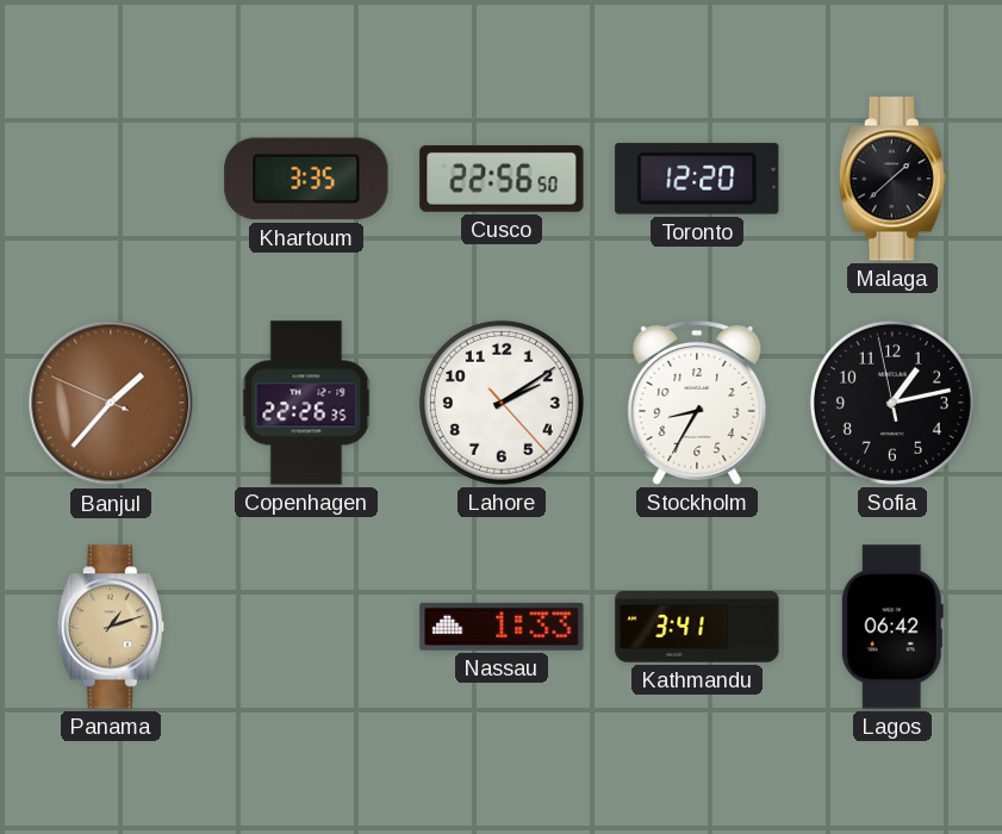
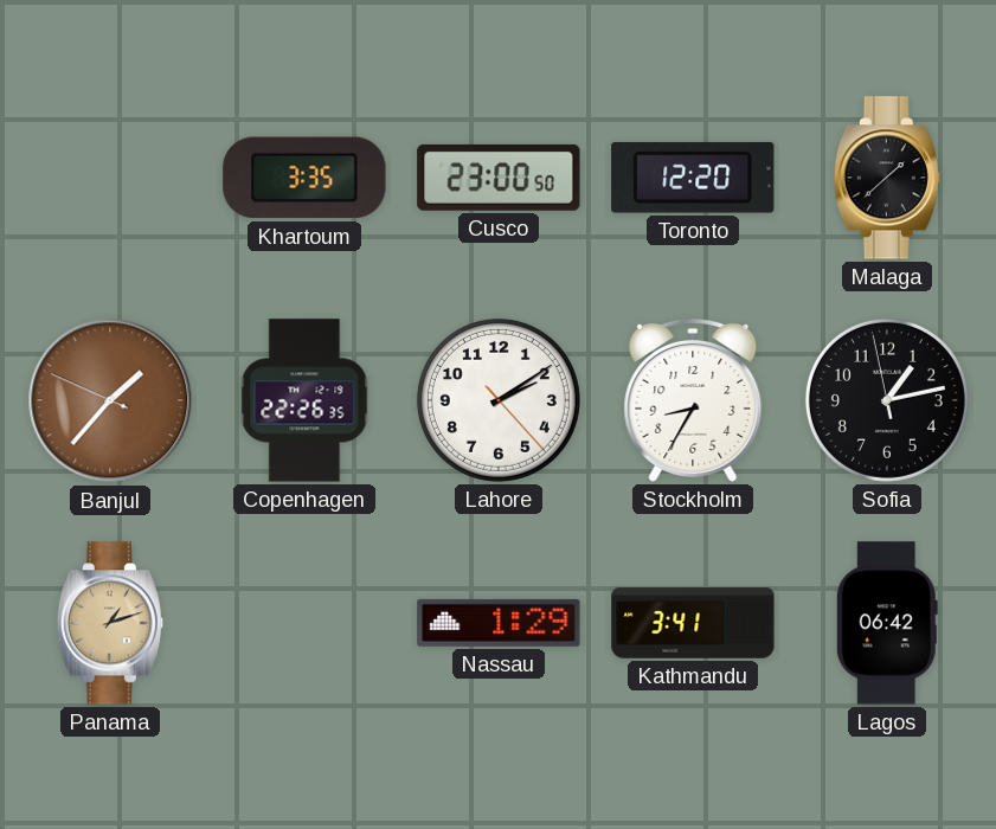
Cusco: 22:56 -> 23:00 (499, 178)
Nassau: 1:33 -> 1:29 (499, 623)
